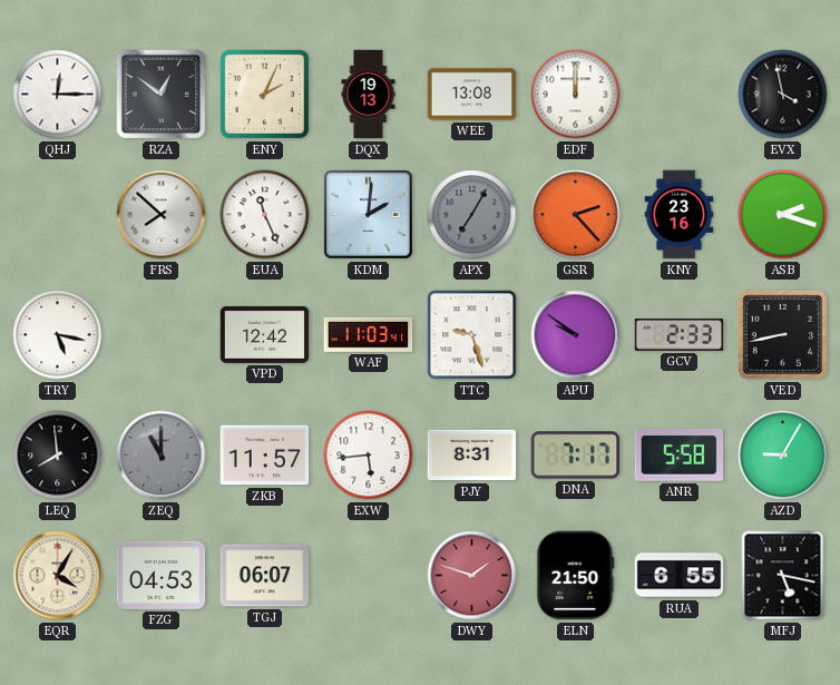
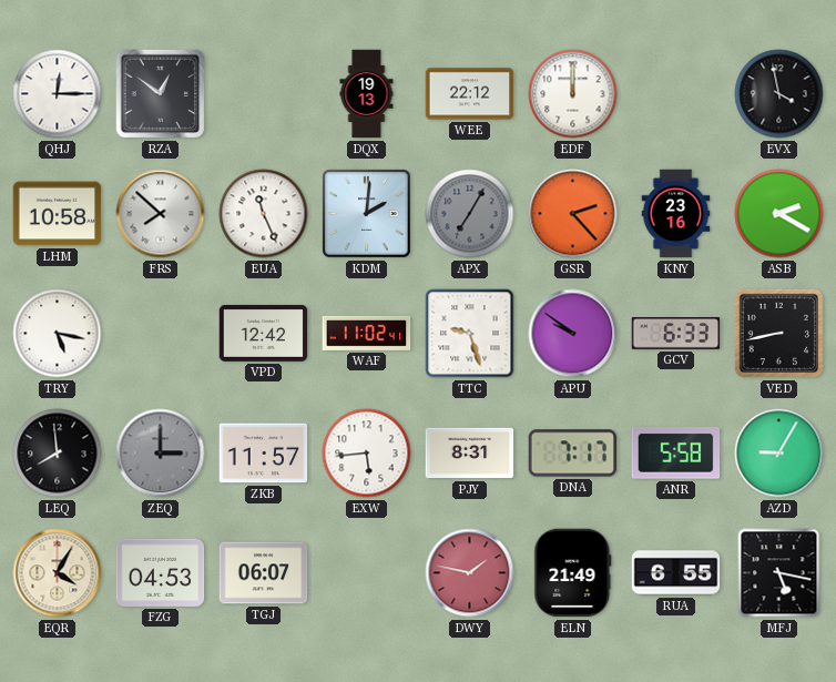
ENY: 2:04 -> none (264, 94)
WEE: 13:08 -> 22:12 (470, 94)
LHM: none -> 10:58 (58, 214)
ASB: 2:18 -> 2:20 (779, 214)
WAF: 11:03 -> 11:02 (367, 333)
GCV: 2:33 -> 6:33 (676, 334)
ZEQ: 11:00 -> 3:00 (161, 454)
DWY: 1:48 -> 1:47 (470, 573)
ELN: 21:50 -> 21:49 (573, 573)
